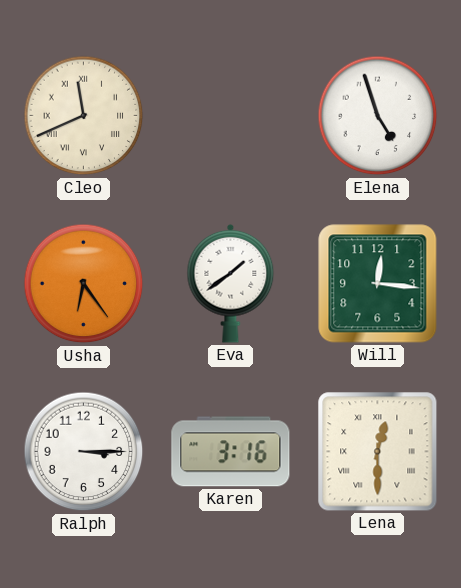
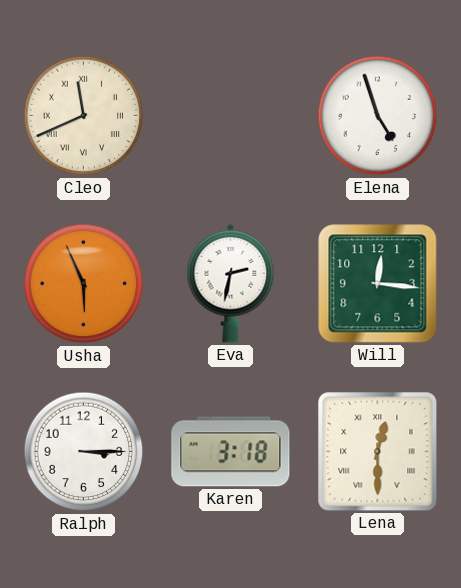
Usha: 6:24 -> 5:56 (84, 284)
Eva: 1:39 -> 2:32 (231, 283)
Karen: 3:16 -> 3:18 (231, 452)
